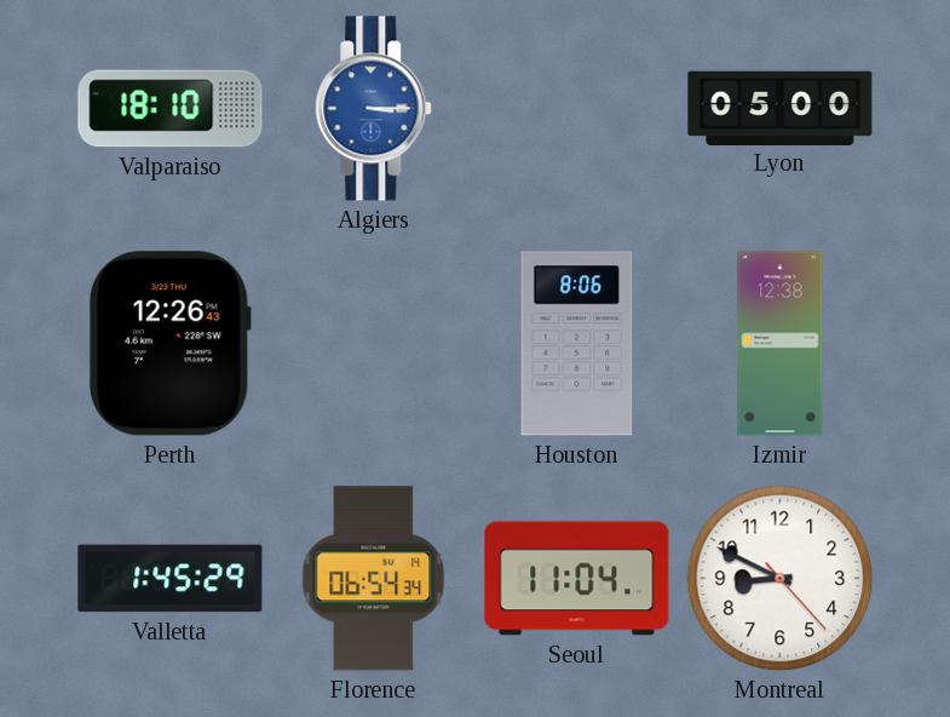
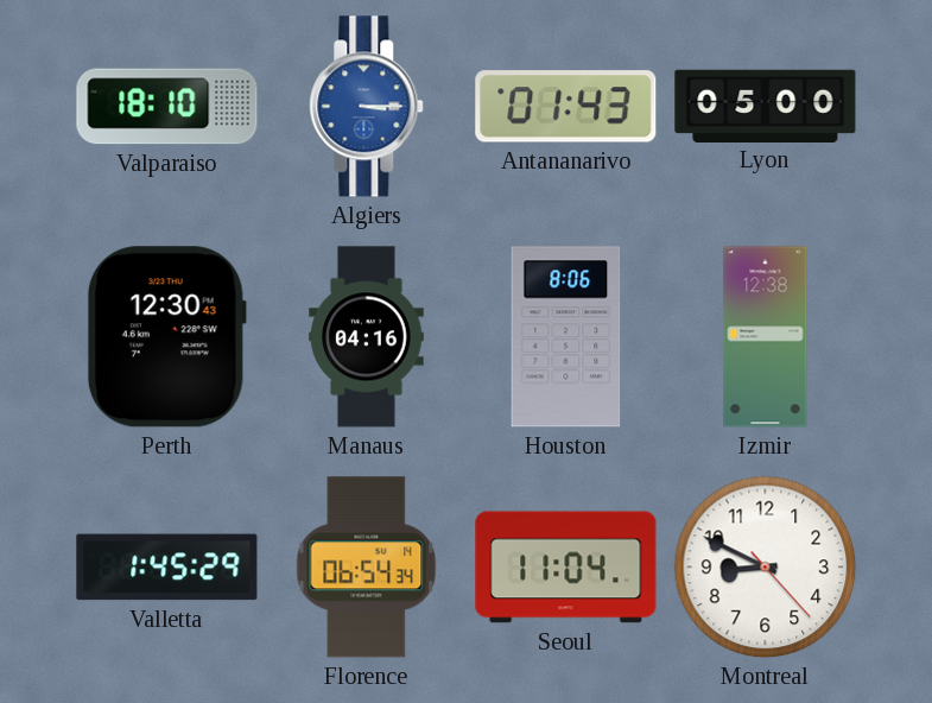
Antananarivo: none -> 01:43 (566, 107)
Perth: 12:26 -> 12:30 (166, 337)
Manaus: none -> 04:16 (367, 337)
